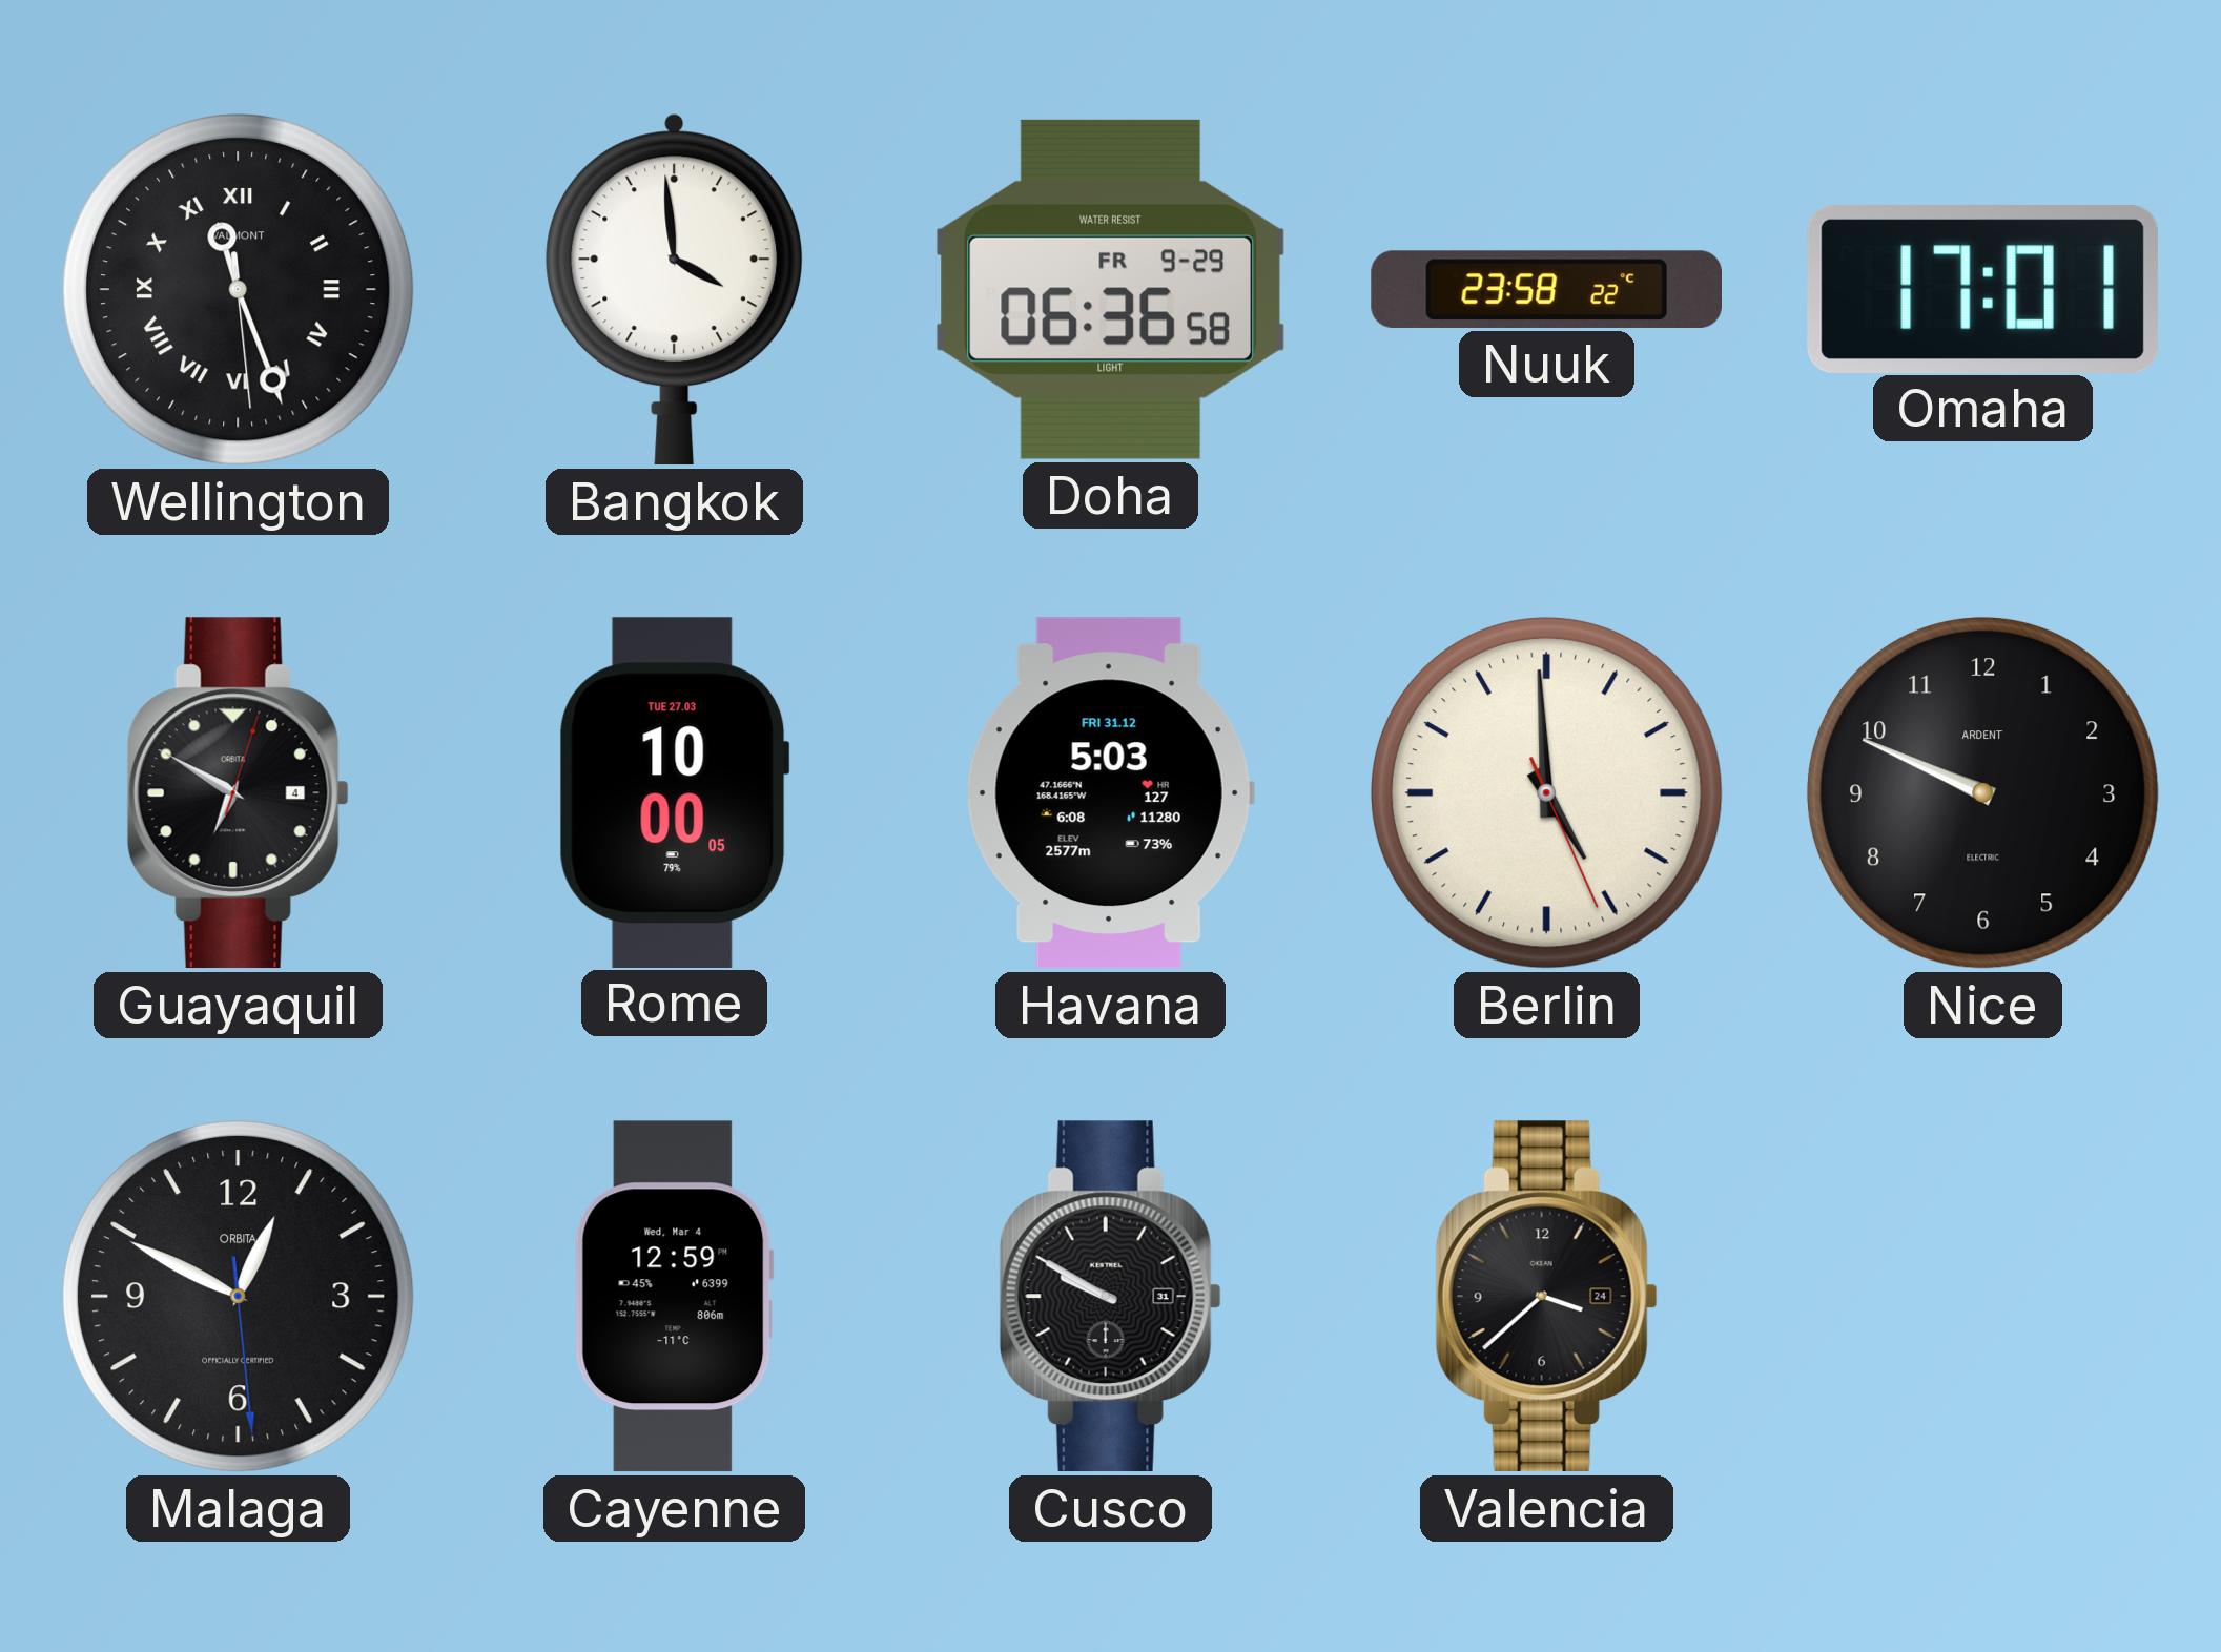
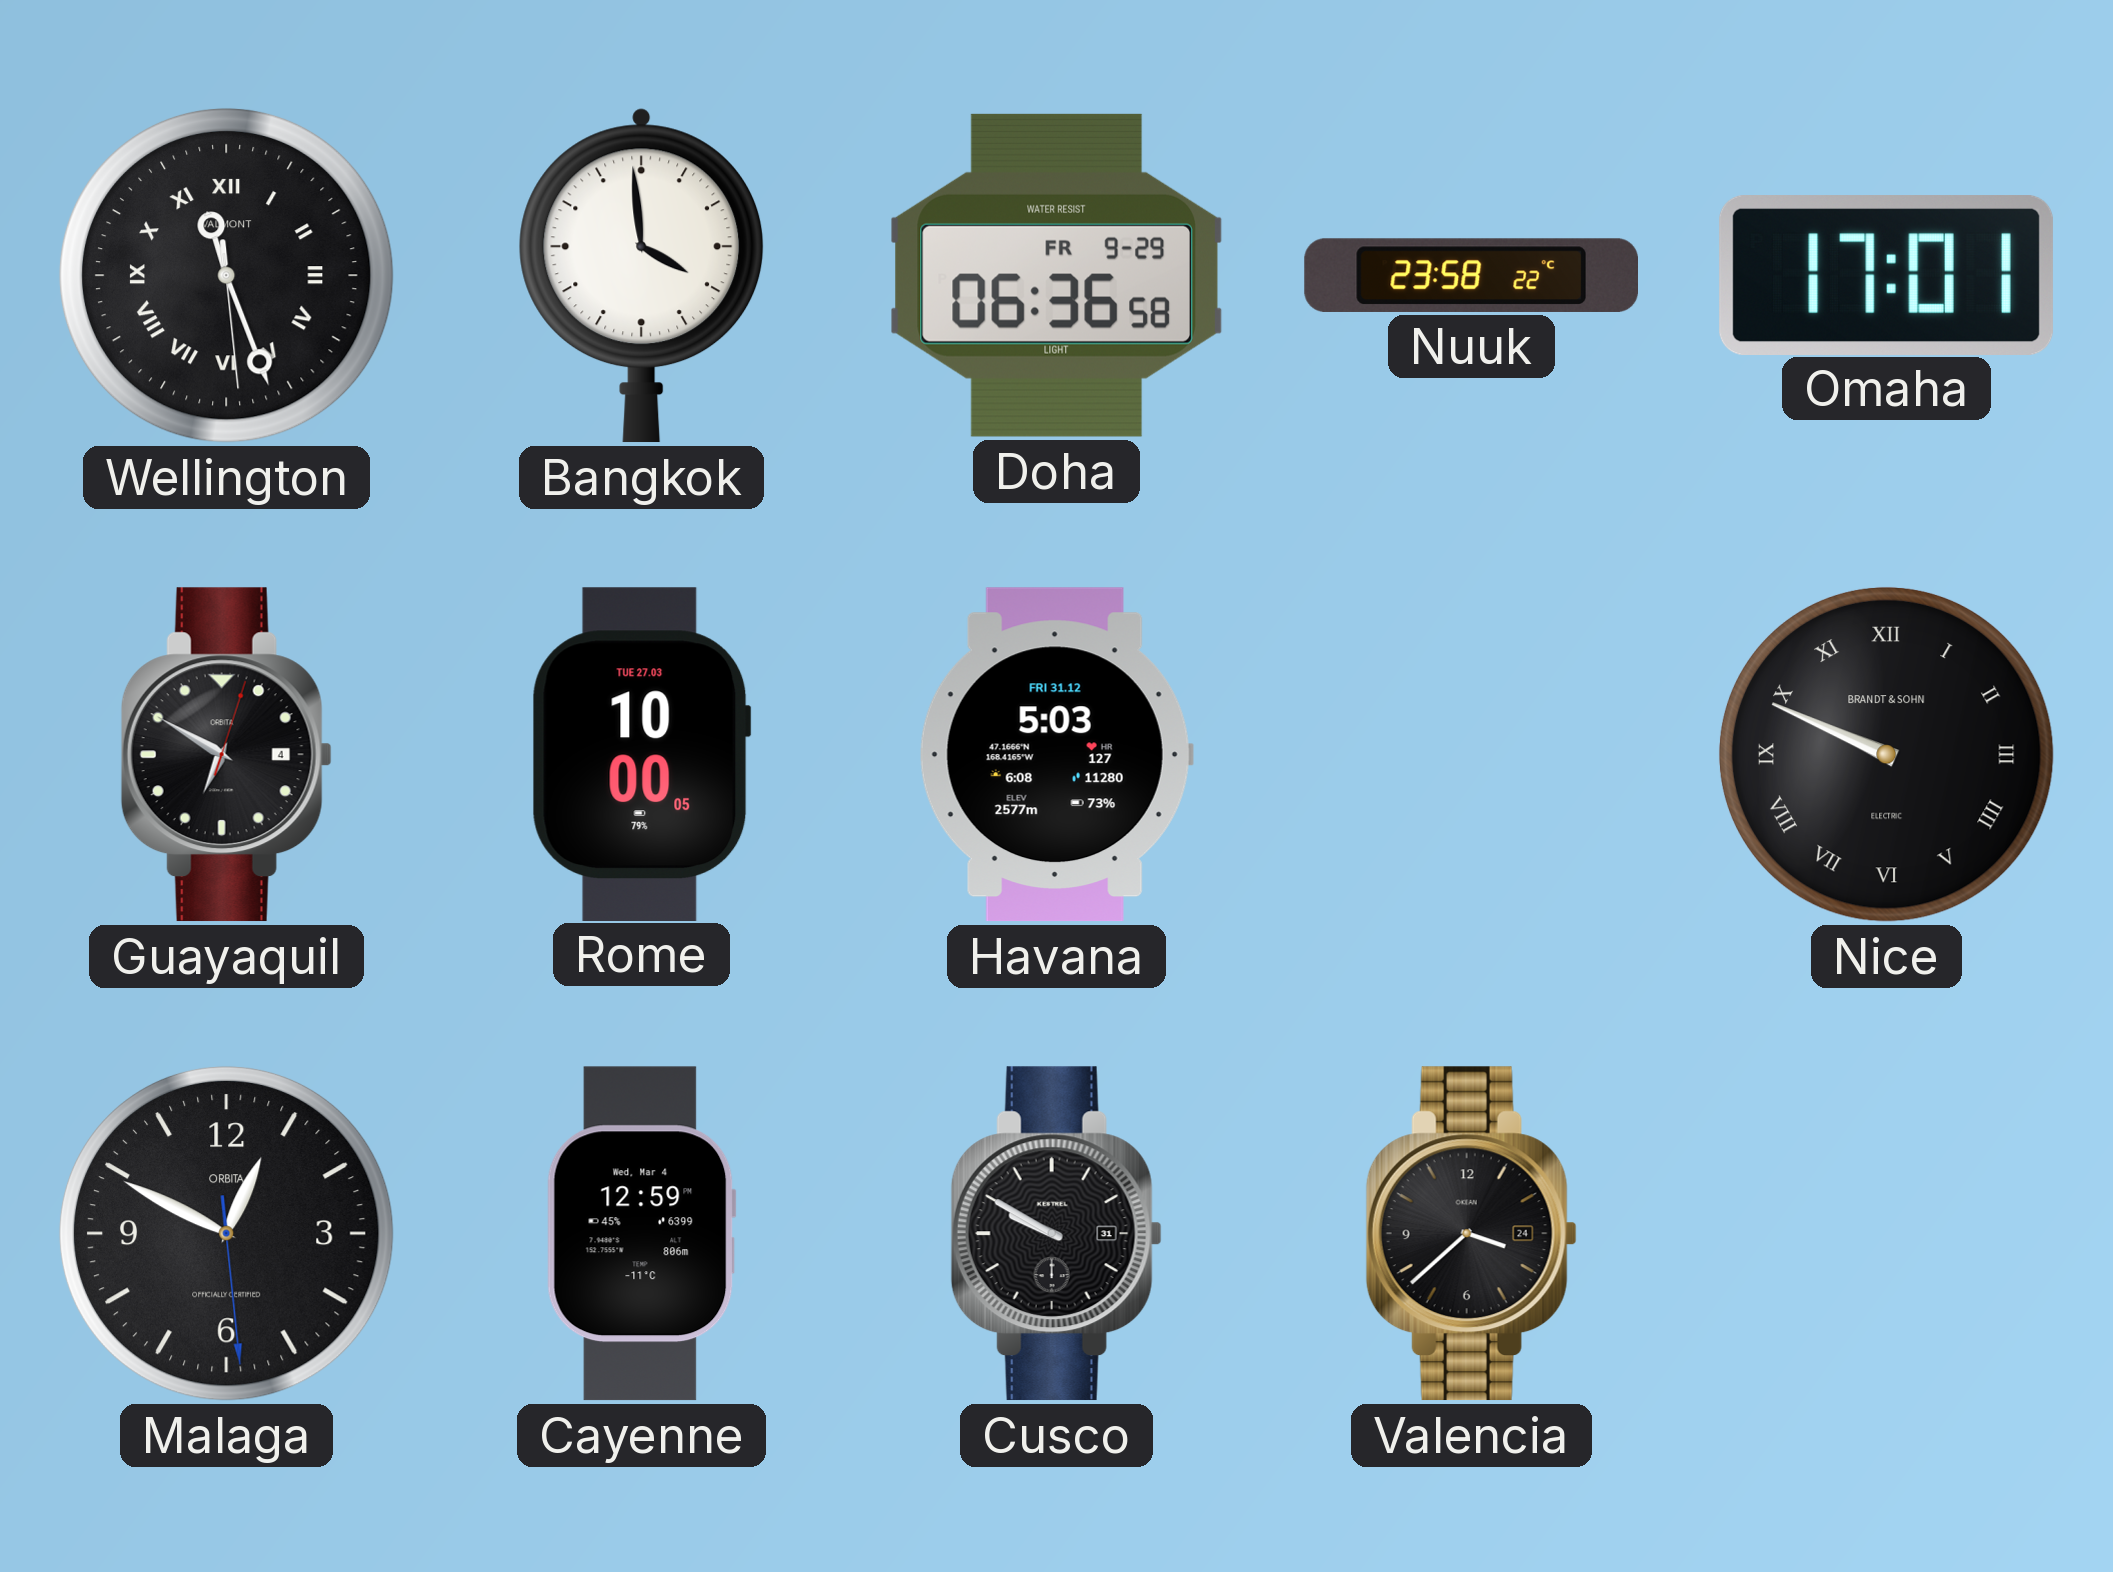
Berlin: 4:59 -> none (1546, 792)
Nice numerals: Arabic -> Roman (1886, 754)
Nice brand: ARDENT -> BRANDT & SOHN (1886, 754)
